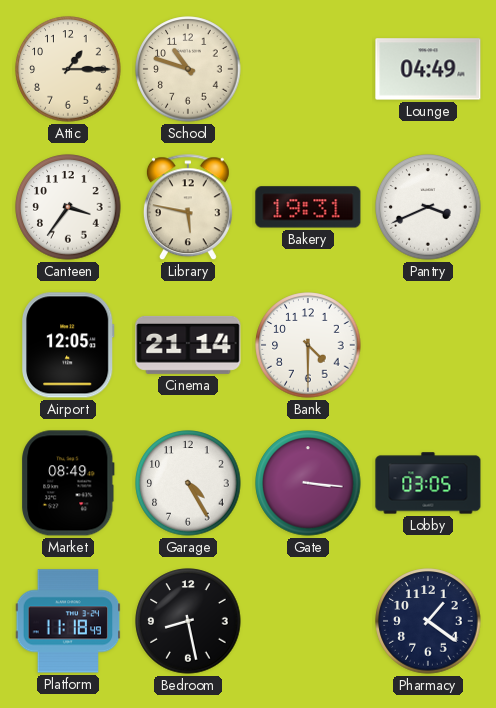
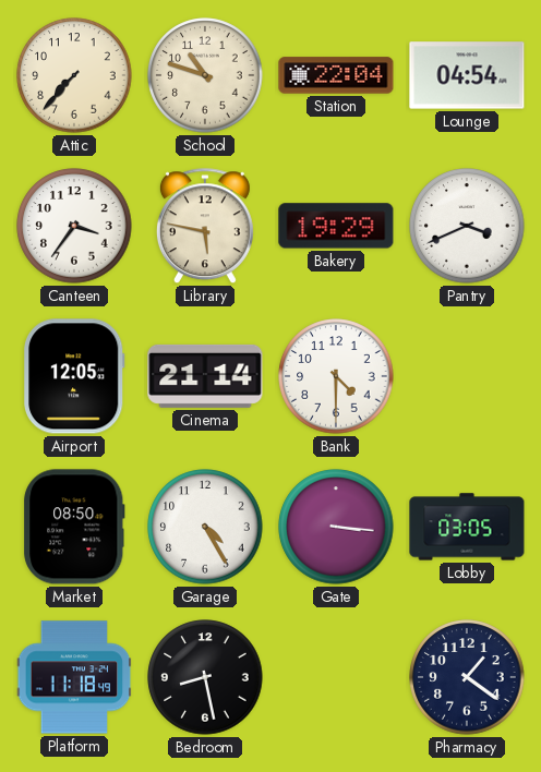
Attic: 1:15 -> 7:37 (74, 75)
Station: none -> 22:04 (336, 75)
Lounge: 04:49 -> 04:54 (467, 75)
Bakery: 19:31 -> 19:29 (336, 226)
Market: 08:49 -> 08:50 (74, 527)
